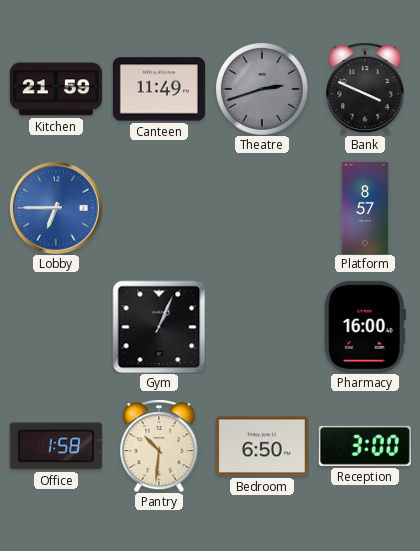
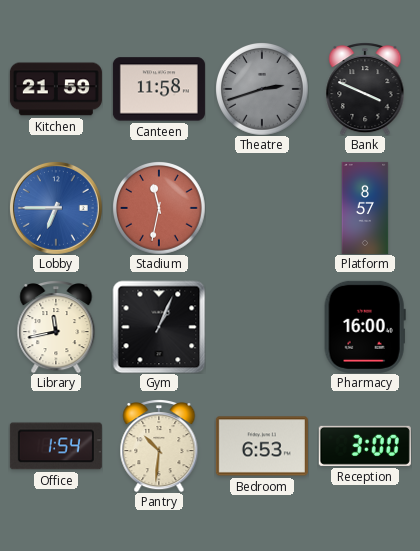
Canteen: 11:49 -> 11:58 (159, 89)
Stadium: none -> 11:32 (159, 208)
Library: none -> 11:43 (56, 327)
Office: 1:58 -> 1:54 (56, 446)
Bedroom: 6:50 -> 6:53 (262, 446)
